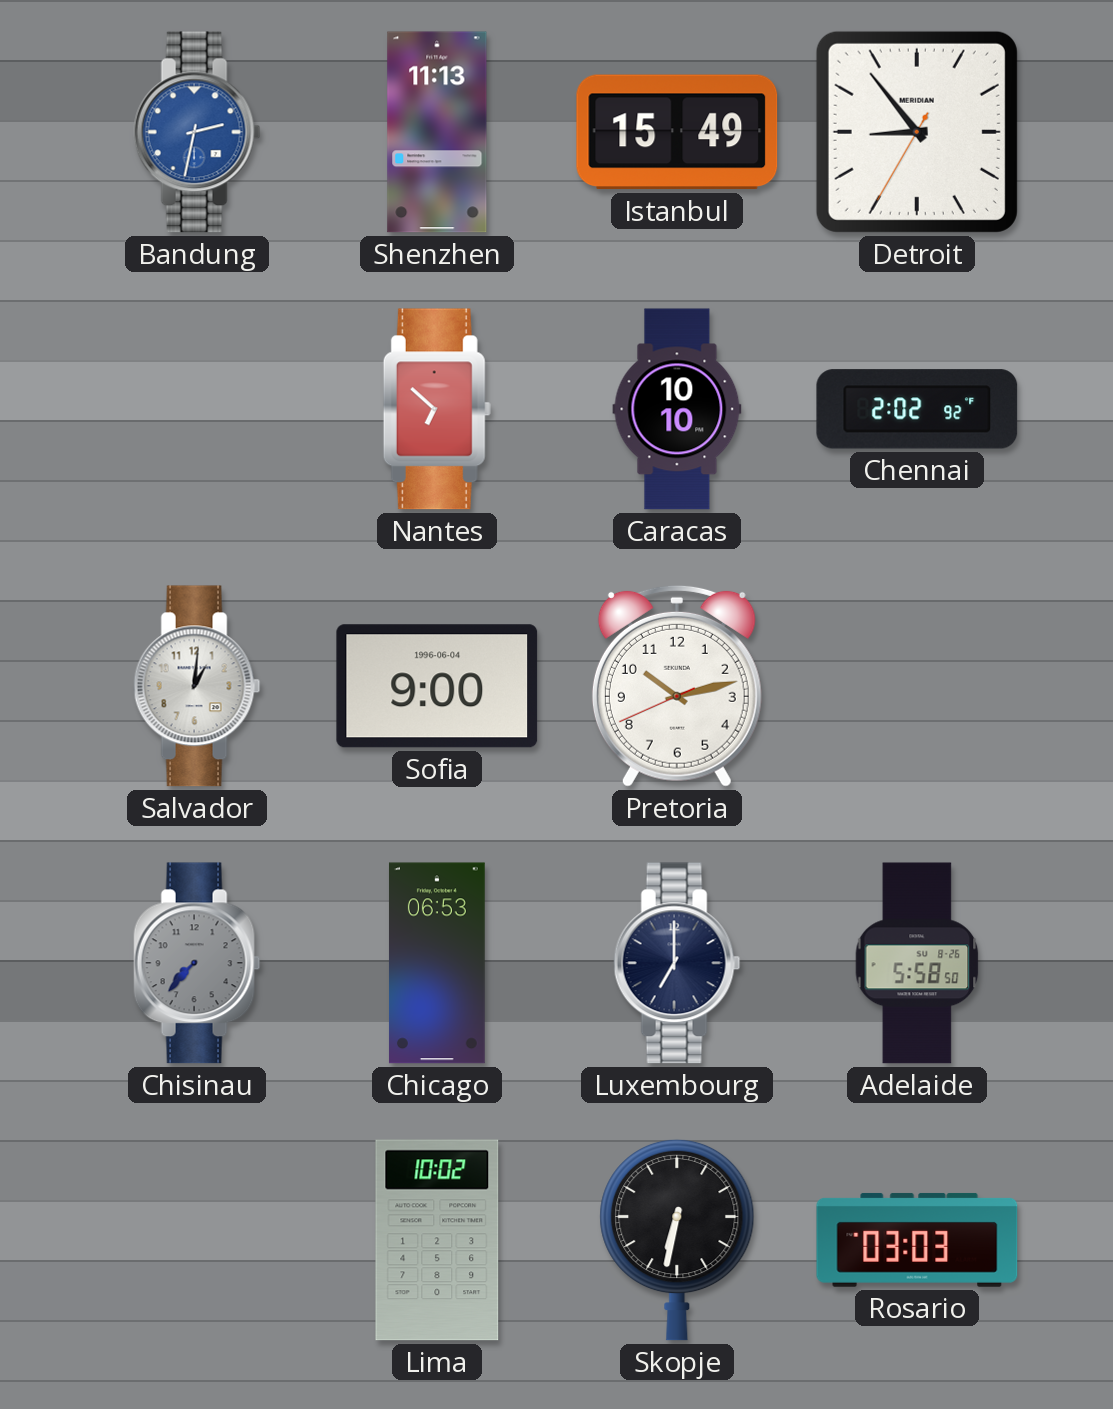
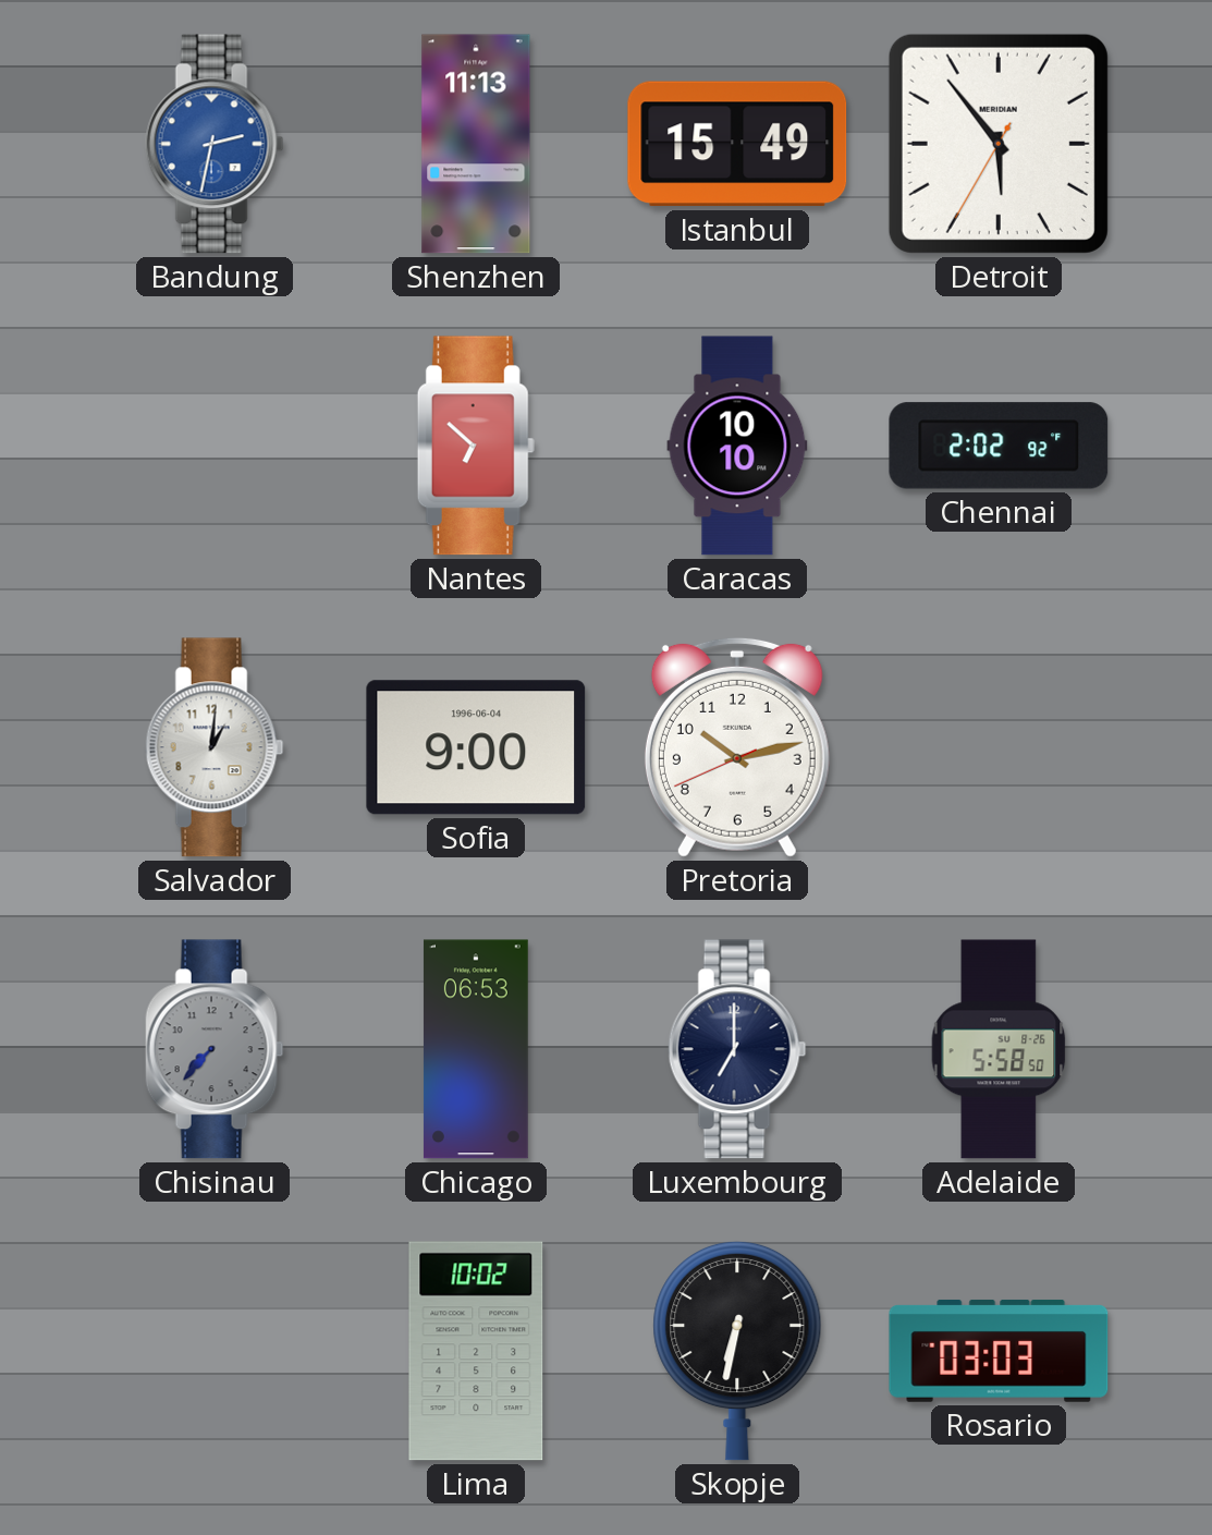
Detroit: 8:53 -> 5:53 (999, 144)
